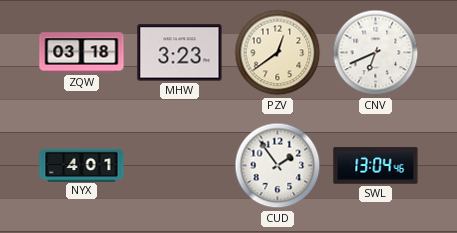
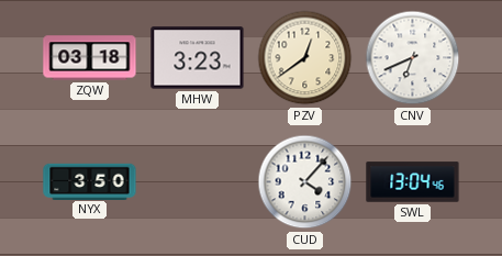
NYX: 4:01 -> 3:50 (90, 181)
CUD: 1:54 -> 4:07 (305, 182)
